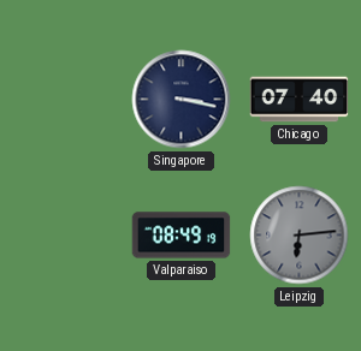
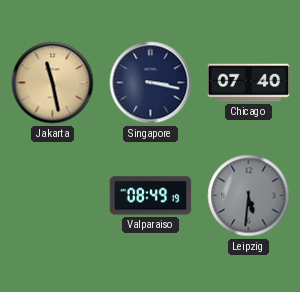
Jakarta: none -> 11:28 (53, 83)
Leipzig: 6:14 -> 5:31 (249, 196)
